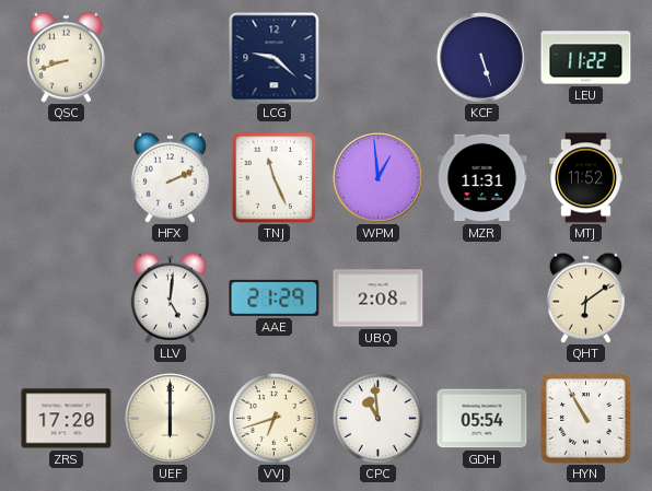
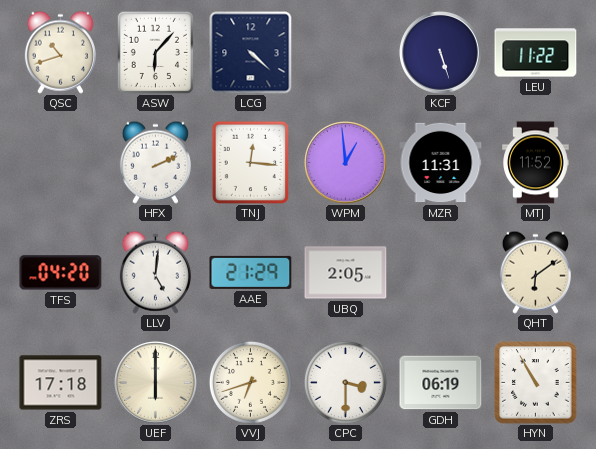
QSC: 8:42 -> 10:42 (60, 52)
ASW: none -> 6:07 (155, 52)
LCG: 9:22 -> 4:22 (251, 53)
TNJ: 11:26 -> 12:16 (250, 162)
TFS: none -> 04:20 (61, 273)
UBQ: 2:08 -> 2:05 (346, 273)
ZRS: 17:20 -> 17:18 (61, 383)
CPC: 10:59 -> 3:30 (345, 382)
GDH: 05:54 -> 06:19 (441, 383)
